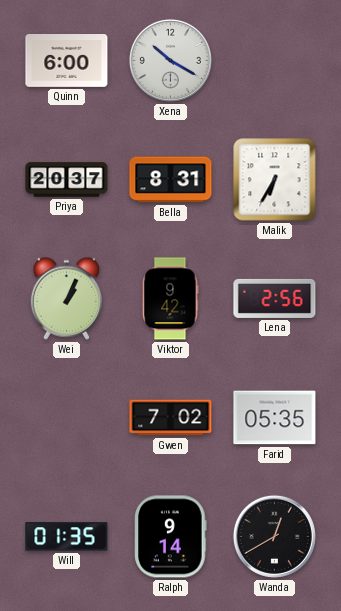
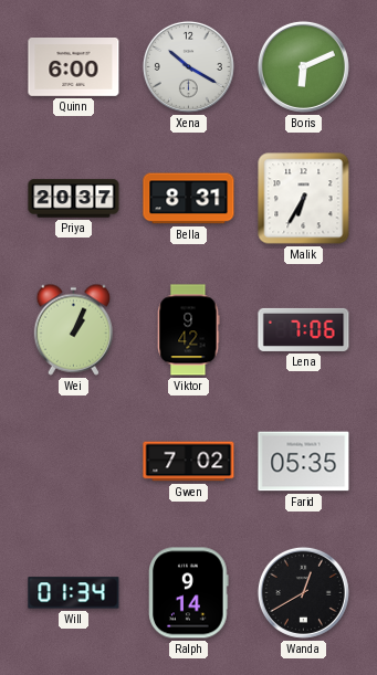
Boris: none -> 6:11 (303, 66)
Lena: 2:56 -> 7:06 (304, 329)
Will: 01:35 -> 01:34 (74, 593)
